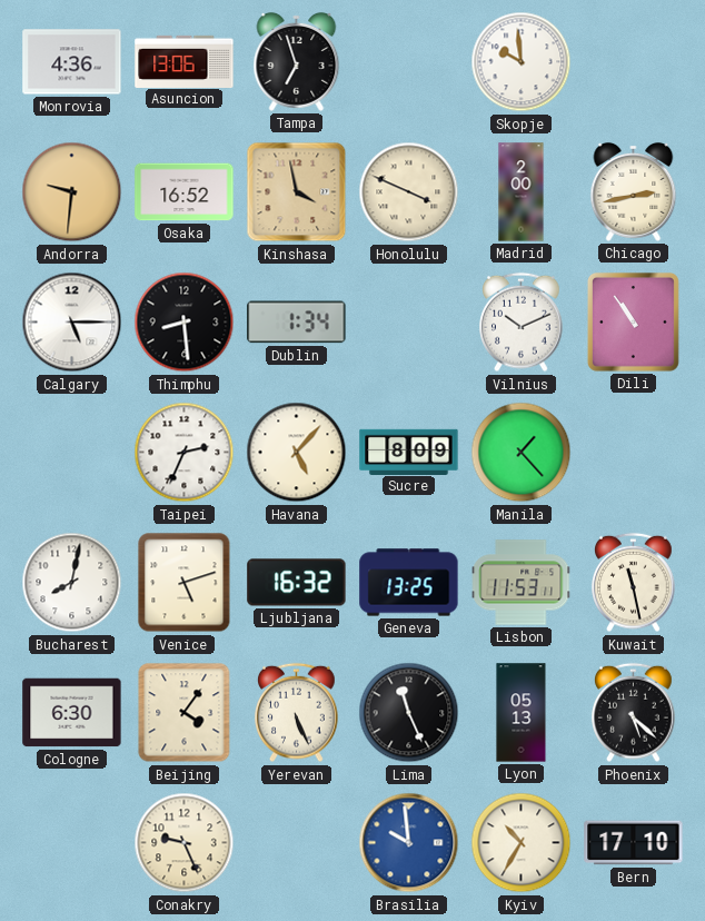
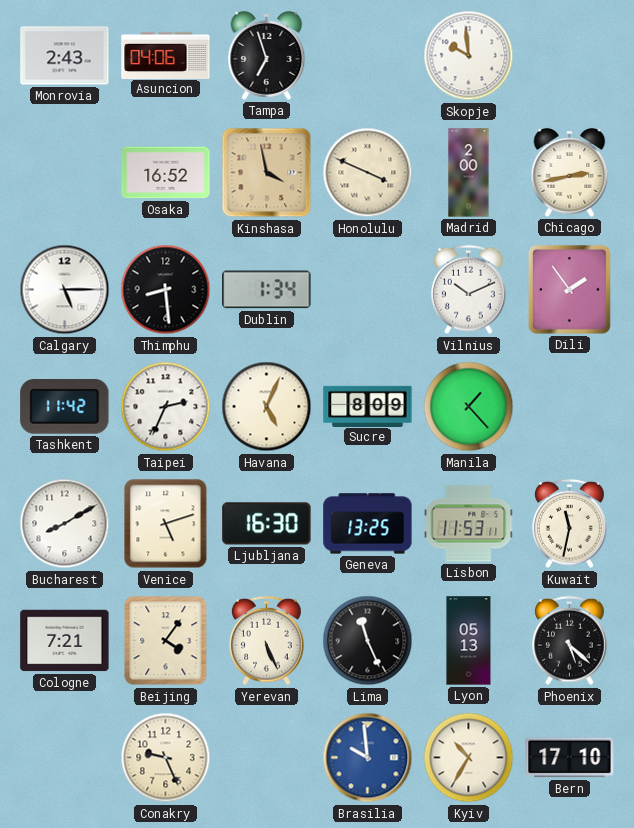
Monrovia: 4:36 -> 2:43 (65, 56)
Asuncion: 13:06 -> 04:06 (166, 55)
Andorra: 9:31 -> none (72, 192)
Dili: 10:54 -> 1:54 (569, 289)
Tashkent: none -> 11:42 (65, 407)
Havana: 5:07 -> 5:04 (267, 407)
Bucharest: 8:02 -> 8:10 (65, 524)
Ljubljana: 16:32 -> 16:30 (267, 524)
Kuwait: 11:28 -> 11:32 (570, 524)
Cologne: 6:30 -> 7:21 (65, 641)
